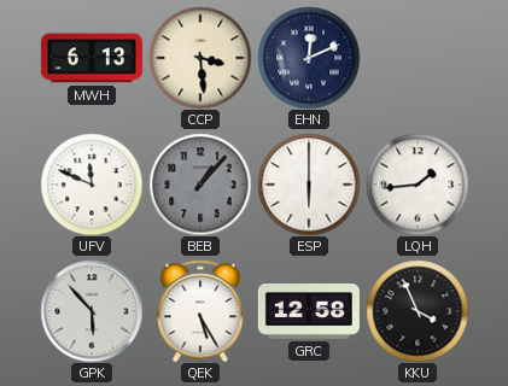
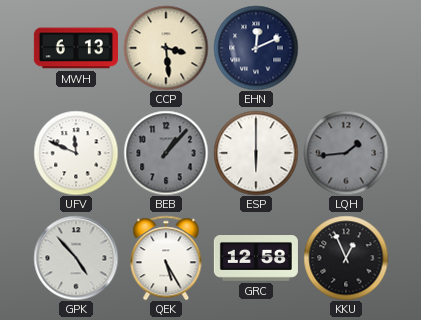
LQH dial: white -> grey (346, 153)
GPK: 5:53 -> 4:53 (76, 258)
KKU: 3:56 -> 12:56 (346, 258)
